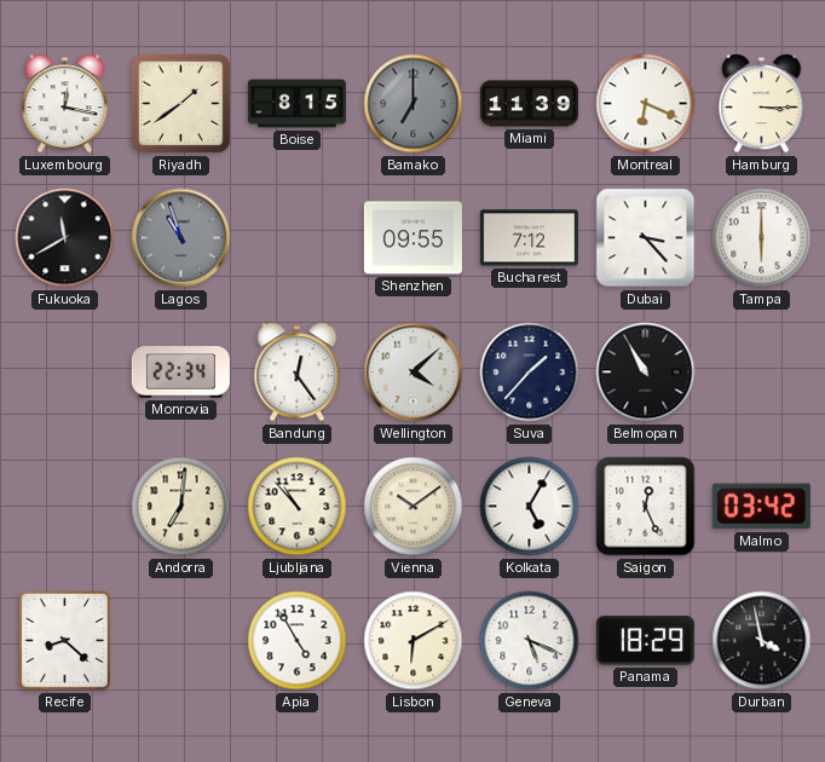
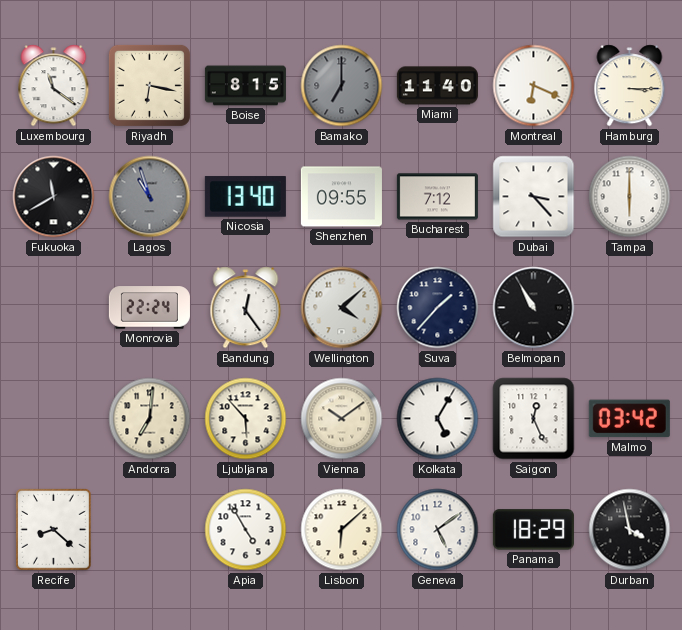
Luxembourg: 12:17 -> 11:21 (54, 86)
Riyadh: 1:39 -> 6:17 (149, 85)
Miami: 11:39 -> 11:40 (437, 86)
Nicosia: none -> 13:40 (245, 197)
Monrovia: 22:34 -> 22:24 (149, 308)
Ljubljana: 10:53 -> 5:53 (246, 419)
Lisbon: 6:10 -> 6:08 (342, 530)
Geneva: 5:19 -> 5:09 (438, 530)
